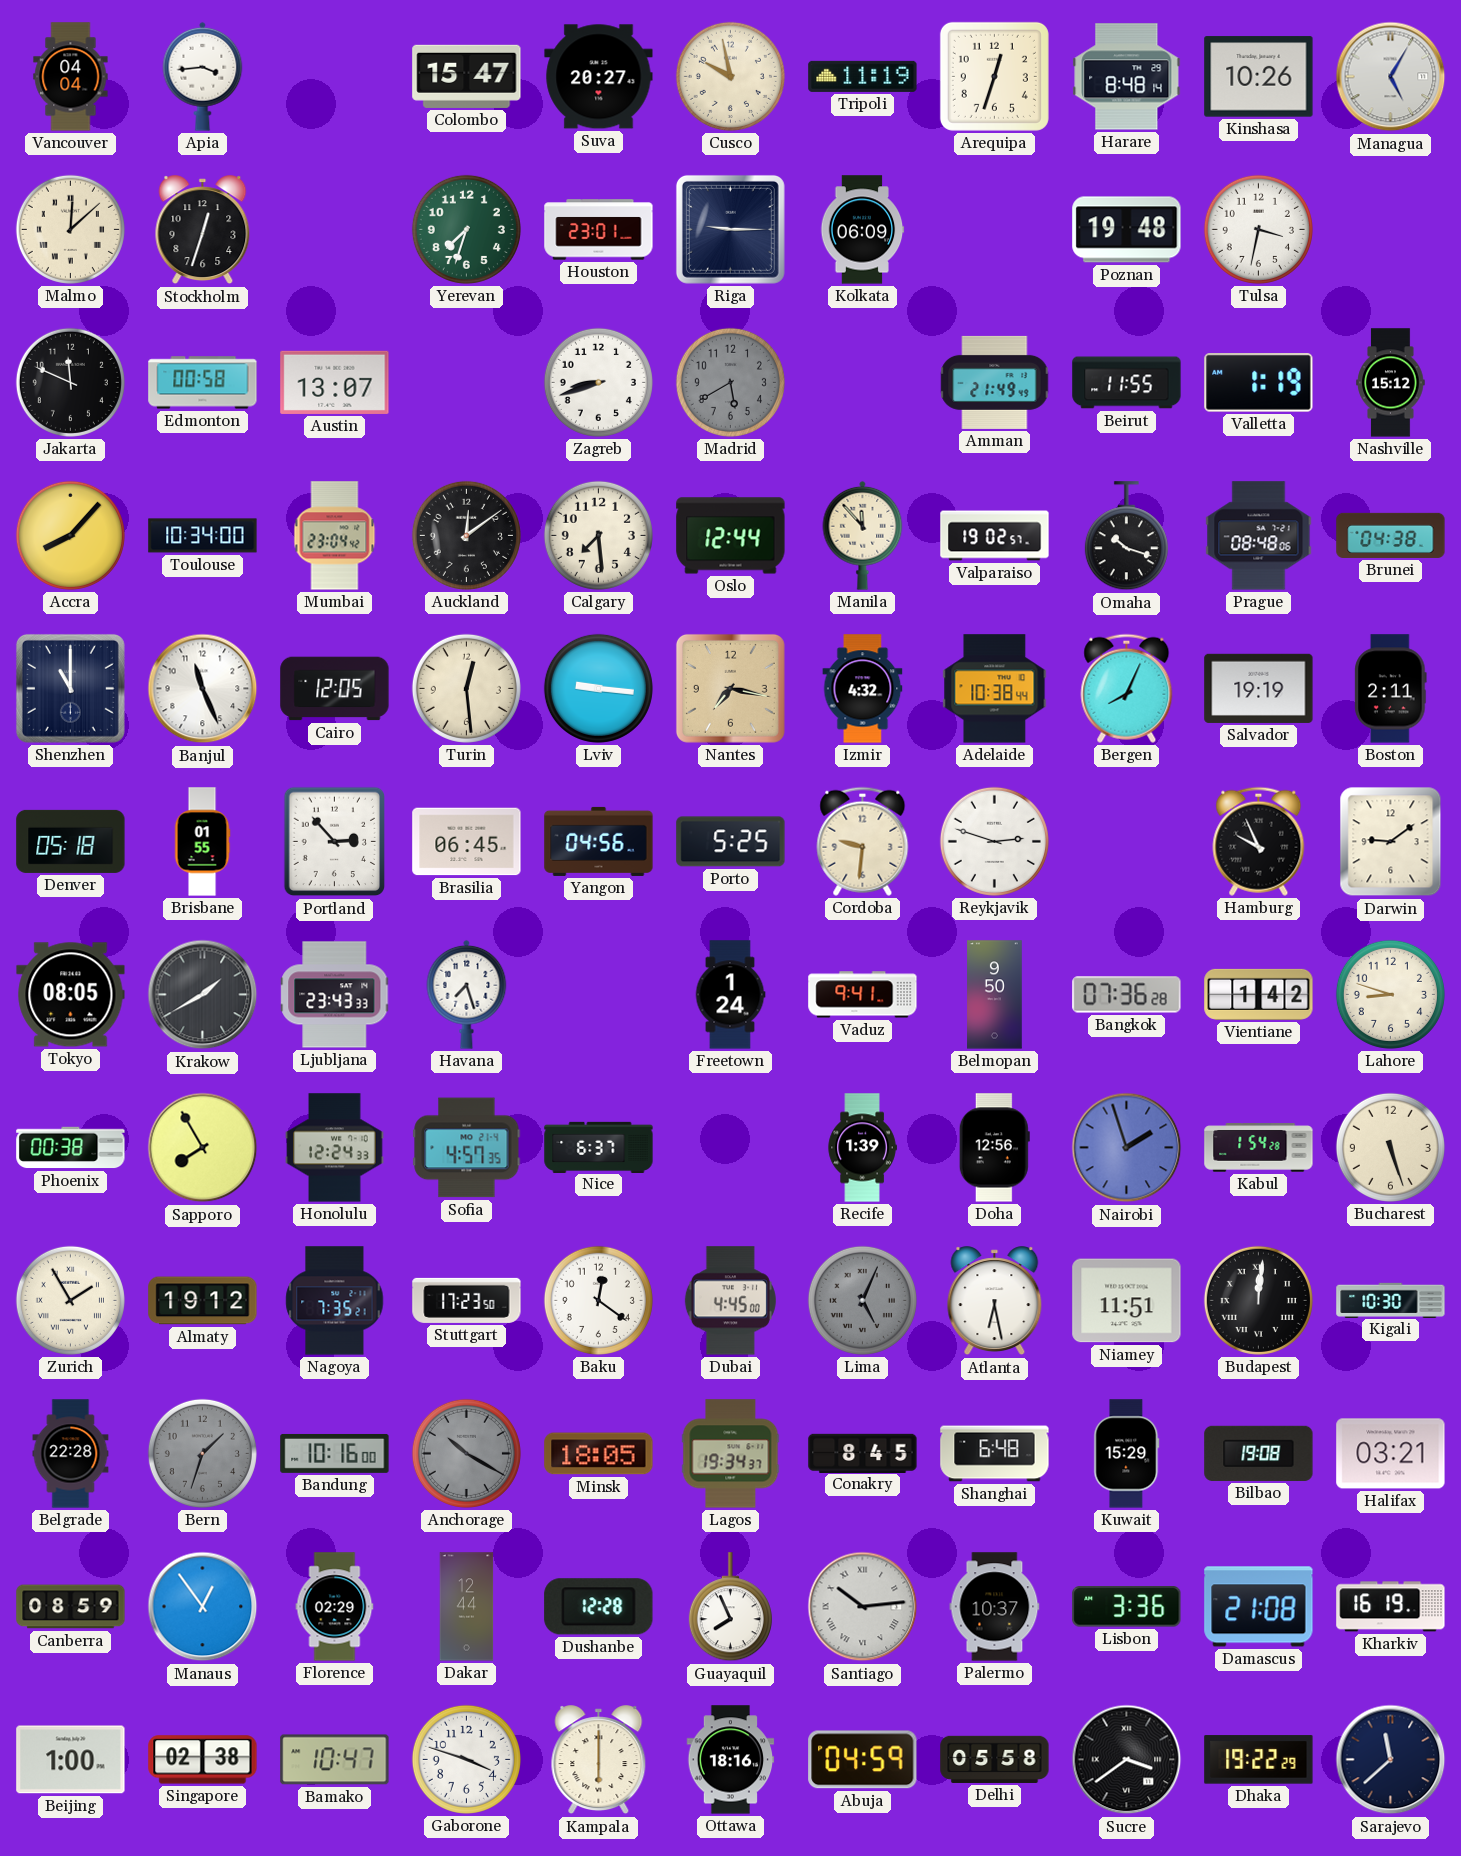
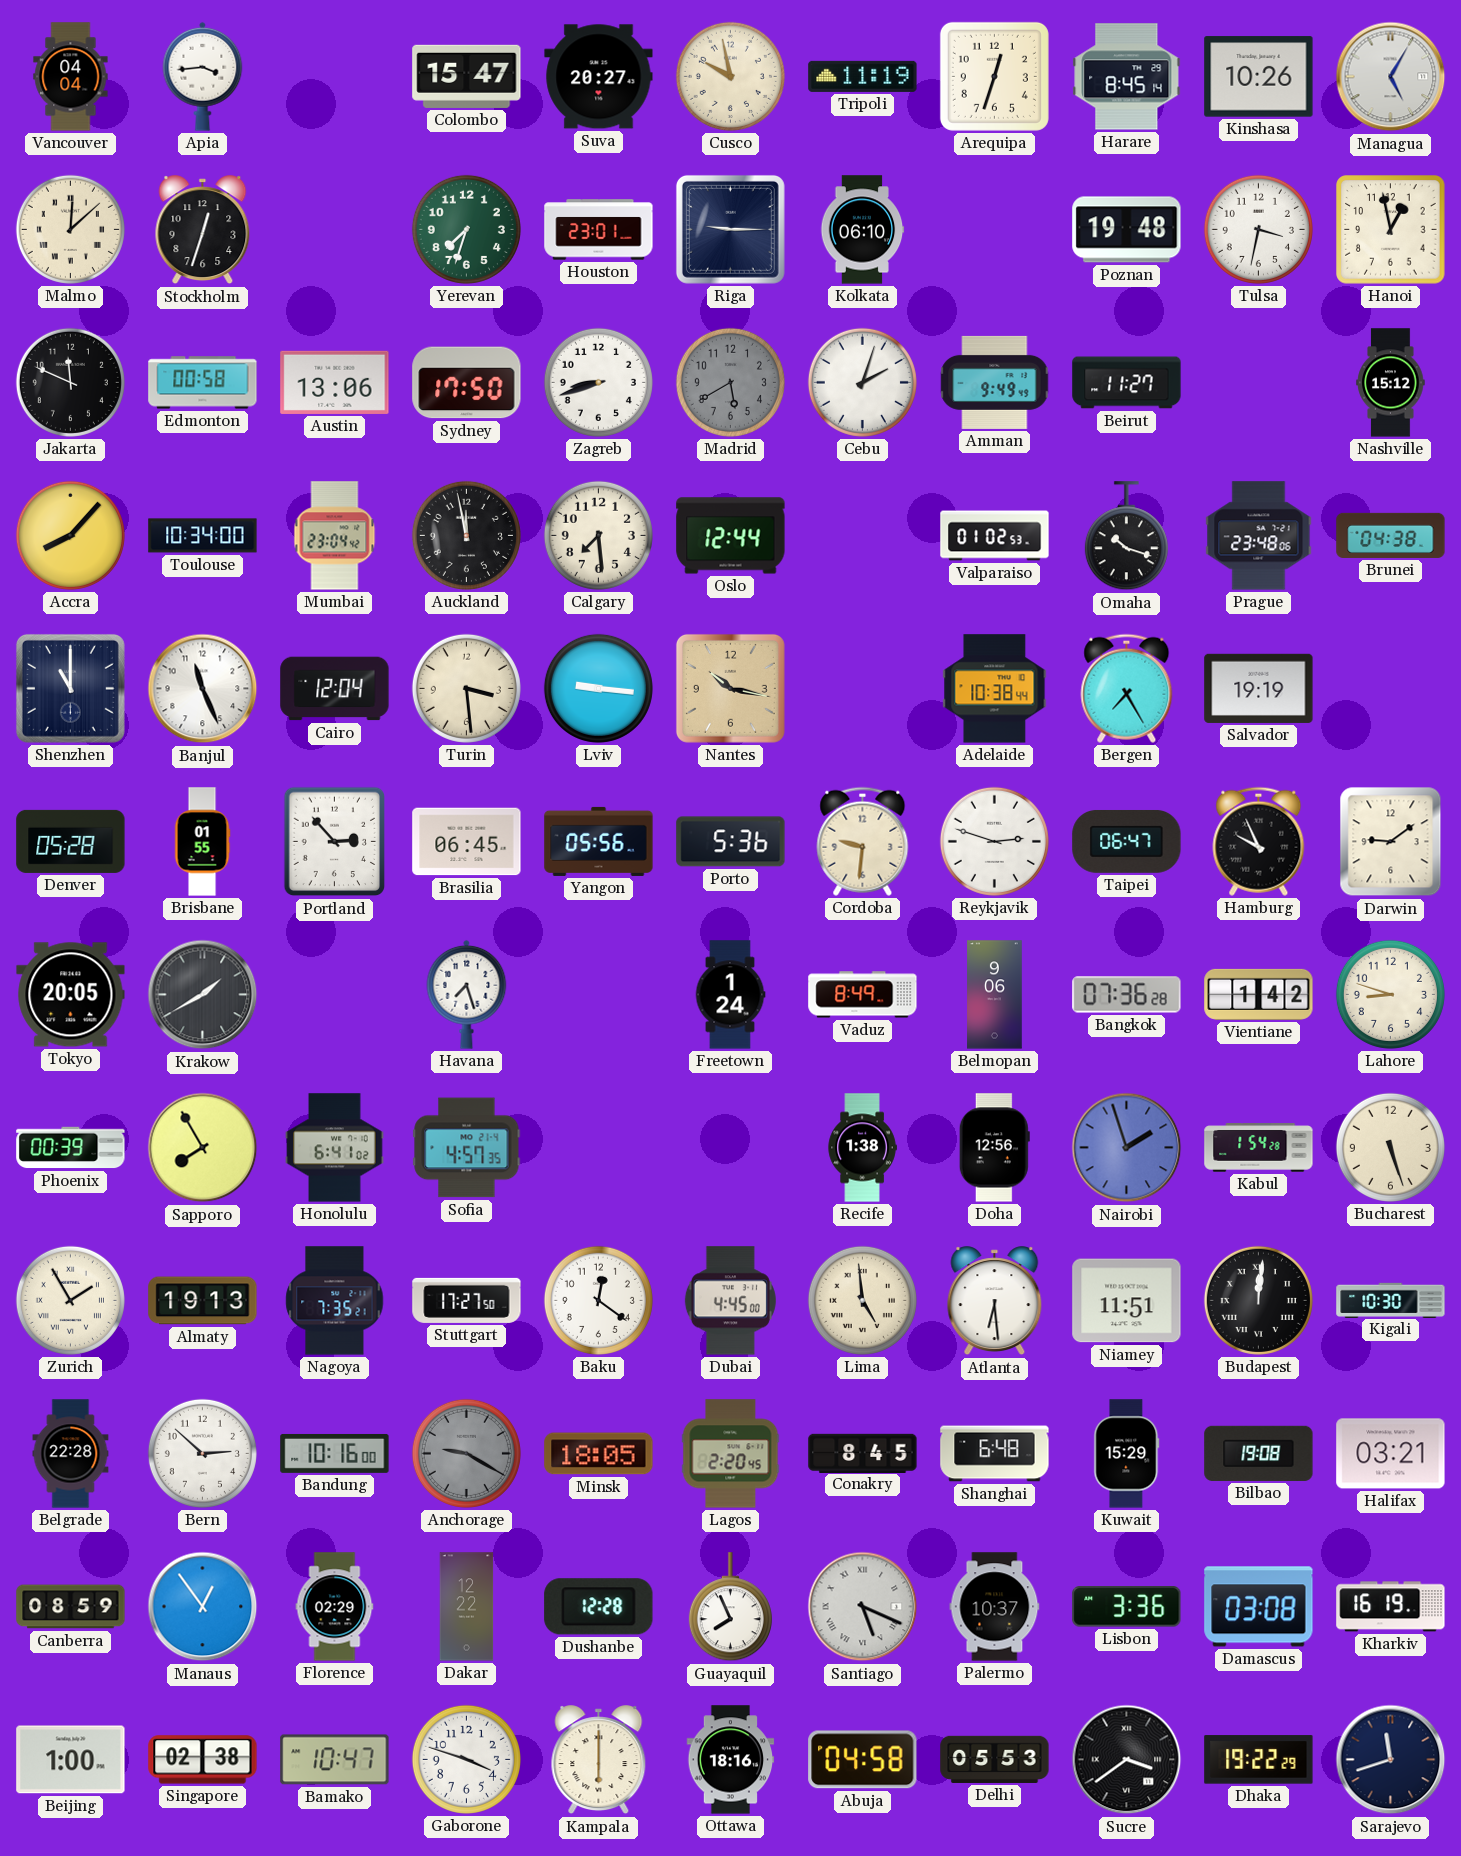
Harare: 8:48 -> 8:45 (1127, 77)
Kolkata: 06:09 -> 06:10 (862, 230)
Hanoi: none -> 12:58 (1391, 230)
Austin: 13:07 -> 13:06 (335, 382)
Sydney: none -> 17:50 (467, 383)
Cebu: none -> 2:03 (862, 382)
Amman: 21:49 -> 9:49 (995, 382)
Beirut: 11:55 -> 11:27 (1127, 383)
Valletta: 1:19 -> none (1259, 383)
Auckland: 12:09 -> 11:58 (466, 535)
Manila: 11:53 -> none (863, 535)
Valparaiso: 19:02 -> 01:02 (995, 536)
Prague: 08:48 -> 23:48 (1259, 536)
Cairo: 12:05 -> 12:04 (335, 689)
Turin: 12:29 -> 3:29 (466, 688)
Nantes: 7:17 -> 10:17 (730, 688)
Izmir: 4:32 -> none (863, 689)
Bergen: 8:04 -> 7:25 (1127, 688)
Boston: 2:11 -> none (1391, 689)
Denver: 05:18 -> 05:28 (71, 841)
Yangon: 04:56 -> 05:56 (599, 841)
Porto: 5:25 -> 5:36 (731, 842)
Taipei: none -> 06:47 (1127, 841)
Tokyo: 08:05 -> 20:05 (71, 995)
Ljubljana: 23:43 -> none (335, 995)
Vaduz: 9:41 -> 8:49 (863, 995)
Belmopan: 9:50 -> 9:06 (995, 995)
Phoenix: 00:38 -> 00:39 (71, 1148)
Honolulu: 12:24 -> 6:41 (335, 1148)
Nice: 6:37 -> none (599, 1147)
Recife: 1:39 -> 1:38 (862, 1148)
Almaty: 19:12 -> 19:13 (203, 1301)
Stuttgart: 17:23 -> 17:27 (467, 1300)
Lima: 5:04 -> 4:59 (862, 1300)
Lima dial: grey -> cream (862, 1300)
Atlanta: 6:28 -> 6:29 (995, 1301)
Bern: 1:33 -> 2:52 (202, 1453)
Bern dial: grey -> white (202, 1453)
Anchorage: 10:20 -> 9:20 (466, 1453)
Lagos: 19:34 -> 2:20 (731, 1454)
Dakar: 12:44 -> 12:22 (467, 1607)
Santiago: 10:14 -> 5:19 (863, 1607)
Damascus: 21:08 -> 03:08 (1259, 1607)
Abuja: 04:59 -> 04:58 (863, 1760)
Delhi: 05:58 -> 05:53 (995, 1759)
Sarajevo: 11:38 -> 11:42 (1391, 1760)
